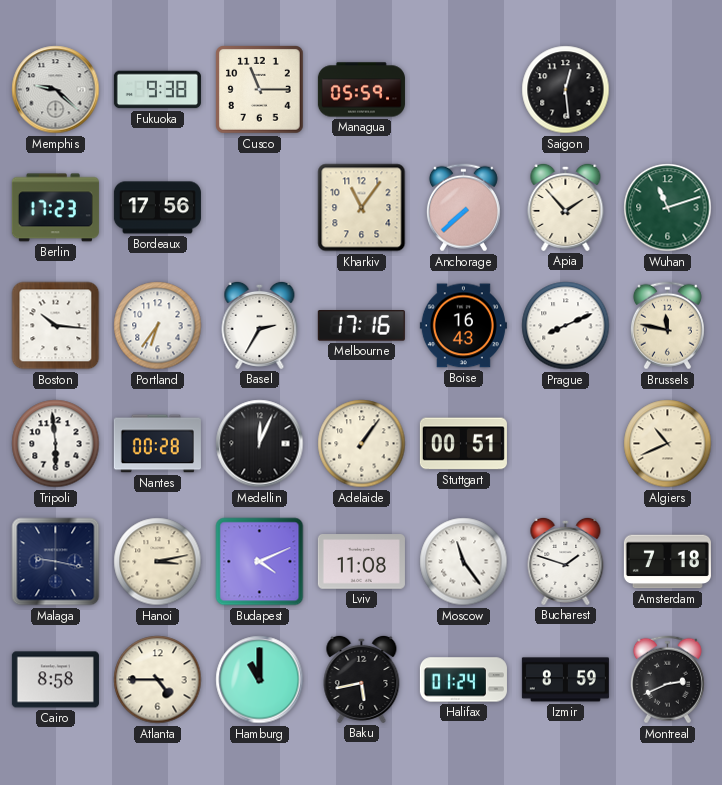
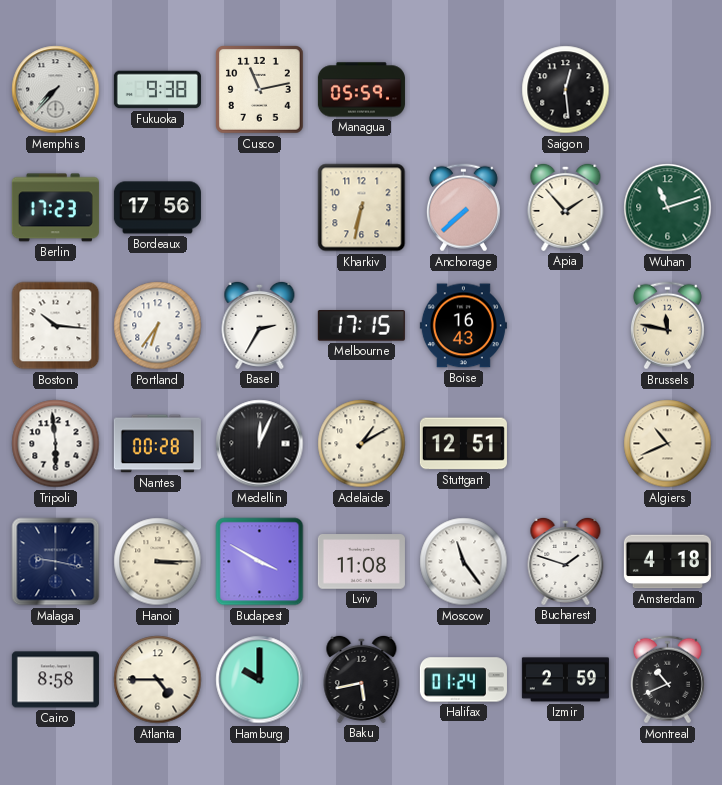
Memphis: 9:22 -> 7:37 (56, 90)
Cusco: 11:15 -> 11:13 (260, 90)
Kharkiv: 11:06 -> 6:32 (362, 208)
Melbourne: 17:16 -> 17:15 (361, 326)
Prague: 8:11 -> none (566, 326)
Adelaide: 1:06 -> 1:10 (362, 444)
Stuttgart: 00:51 -> 12:51 (463, 444)
Hanoi: 3:13 -> 3:15 (158, 562)
Budapest: 4:11 -> 3:50 (260, 562)
Amsterdam: 7:18 -> 4:18 (667, 562)
Hamburg: 11:00 -> 10:00 (260, 680)
Izmir: 8:59 -> 2:59 (565, 680)
Montreal: 2:41 -> 10:41 (667, 680)
